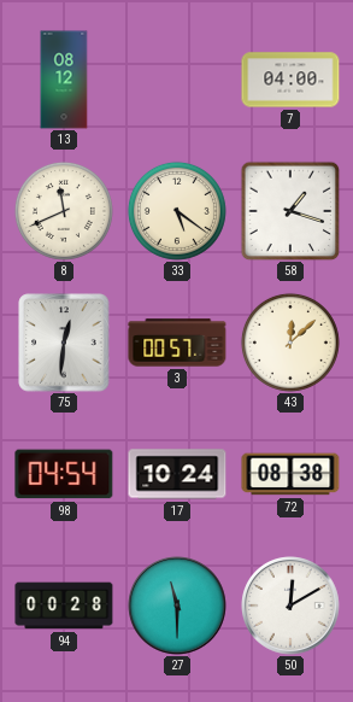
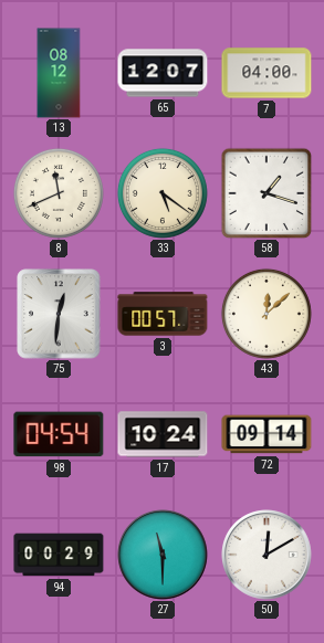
65: none -> 12:07 (163, 73)
72: 08:38 -> 09:14 (266, 434)
94: 00:28 -> 00:29 (59, 555)
